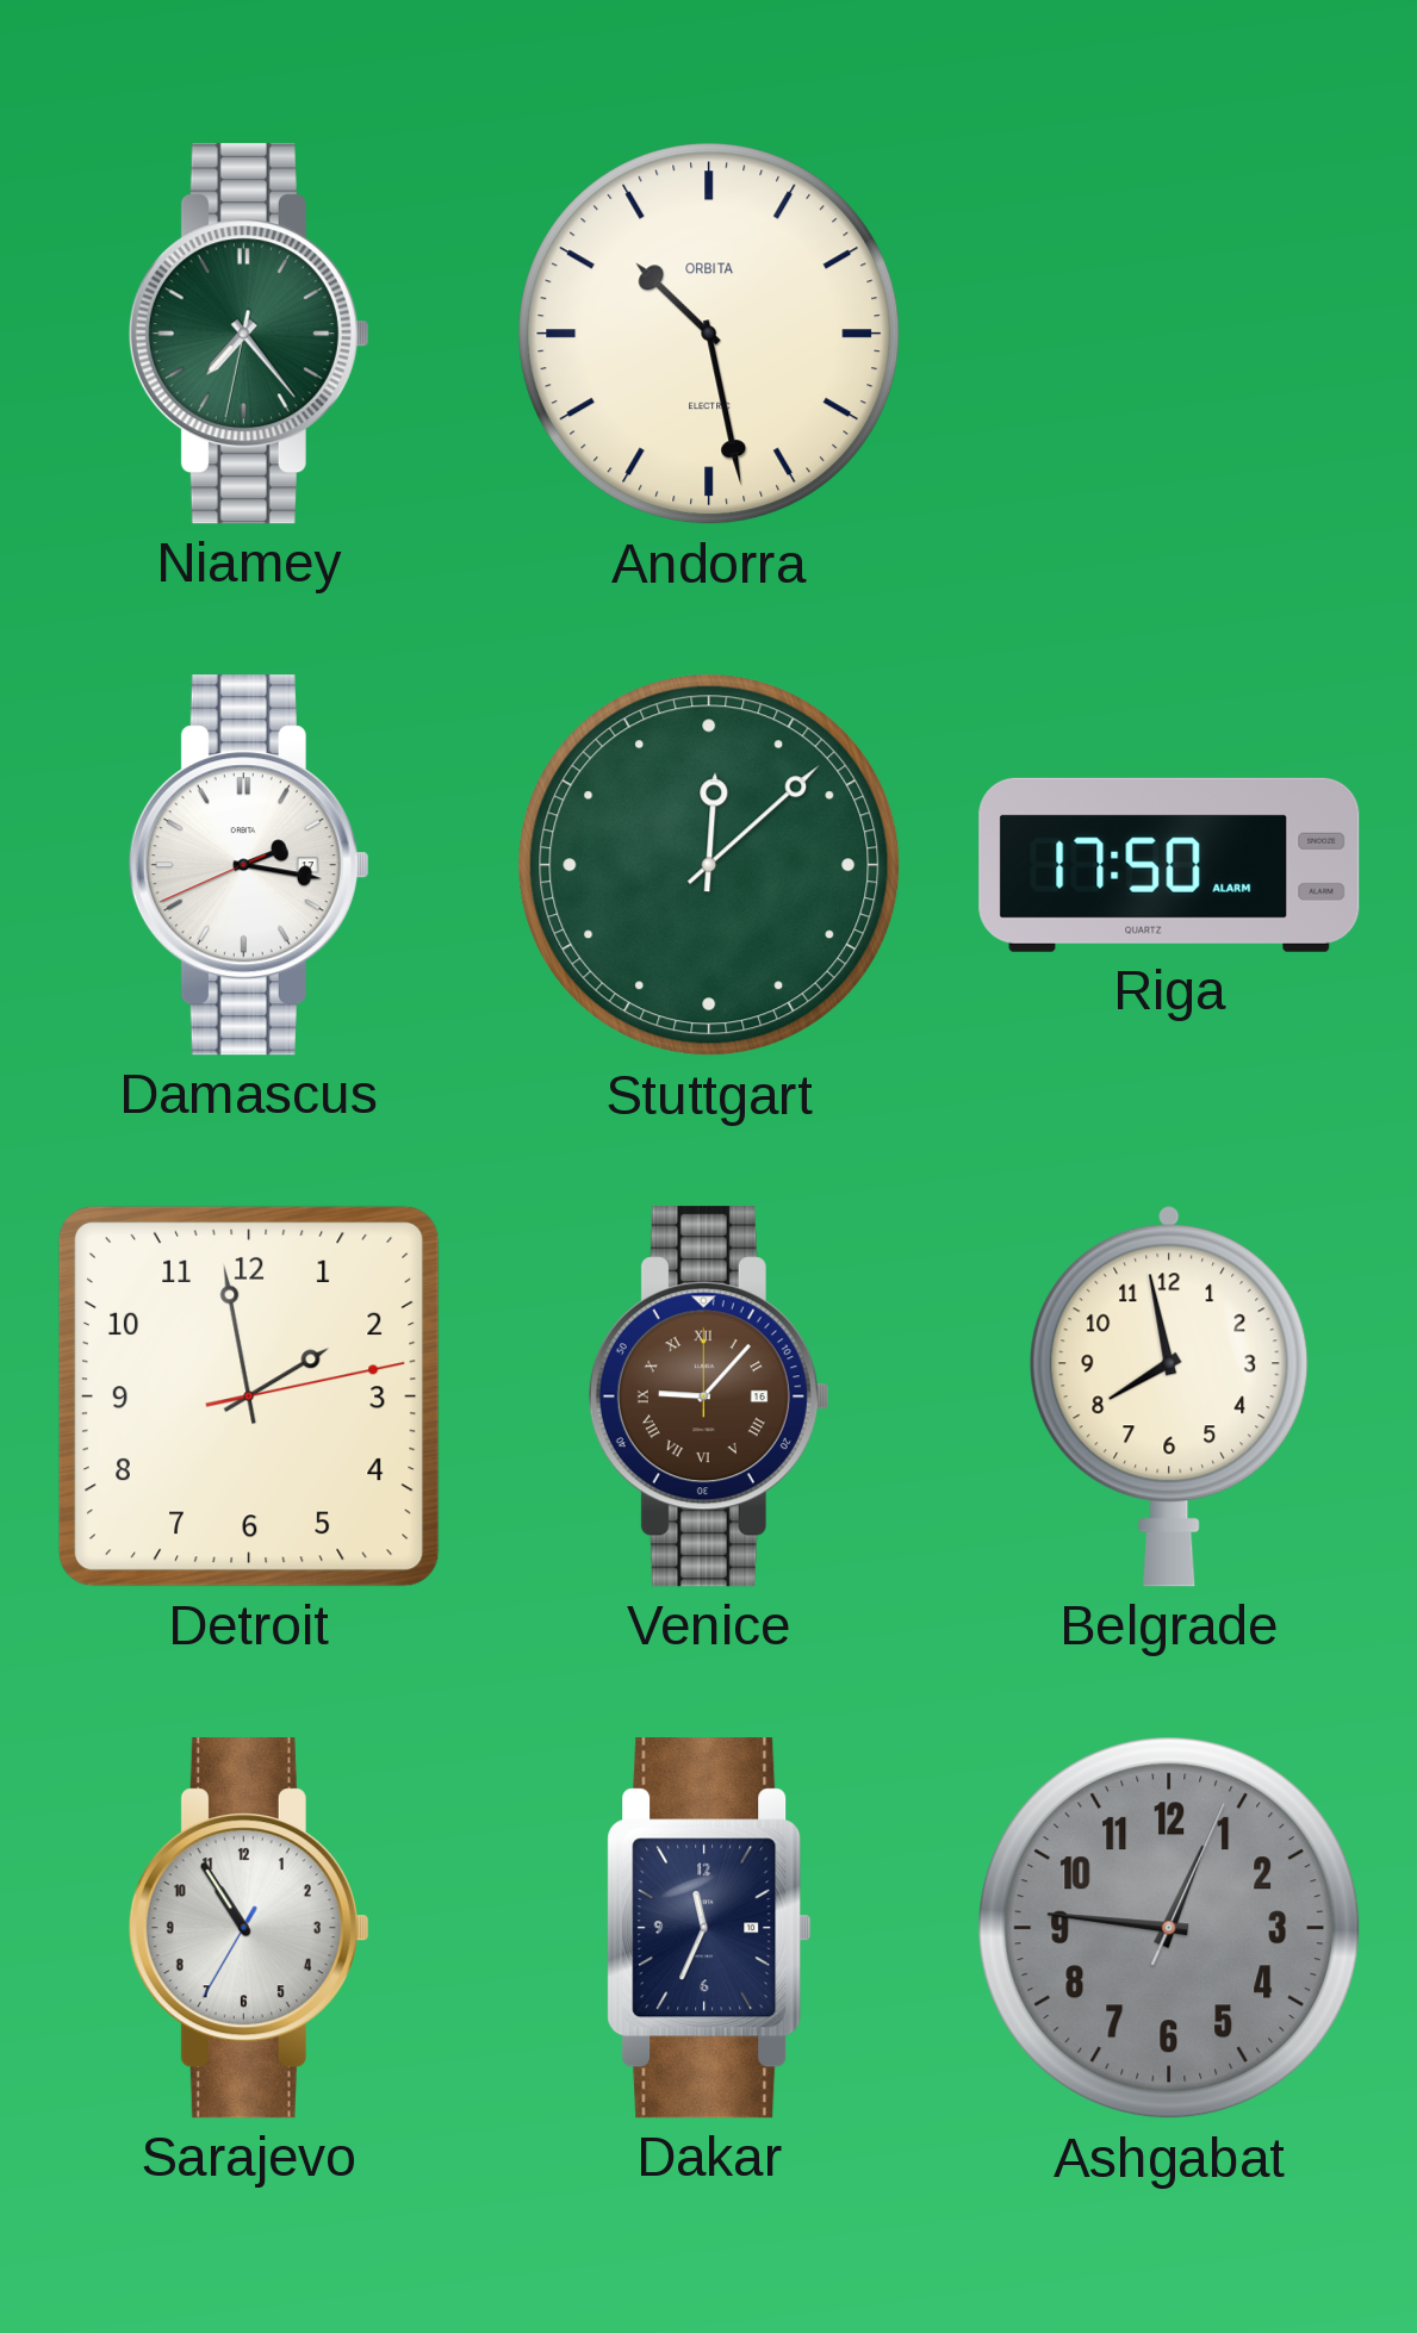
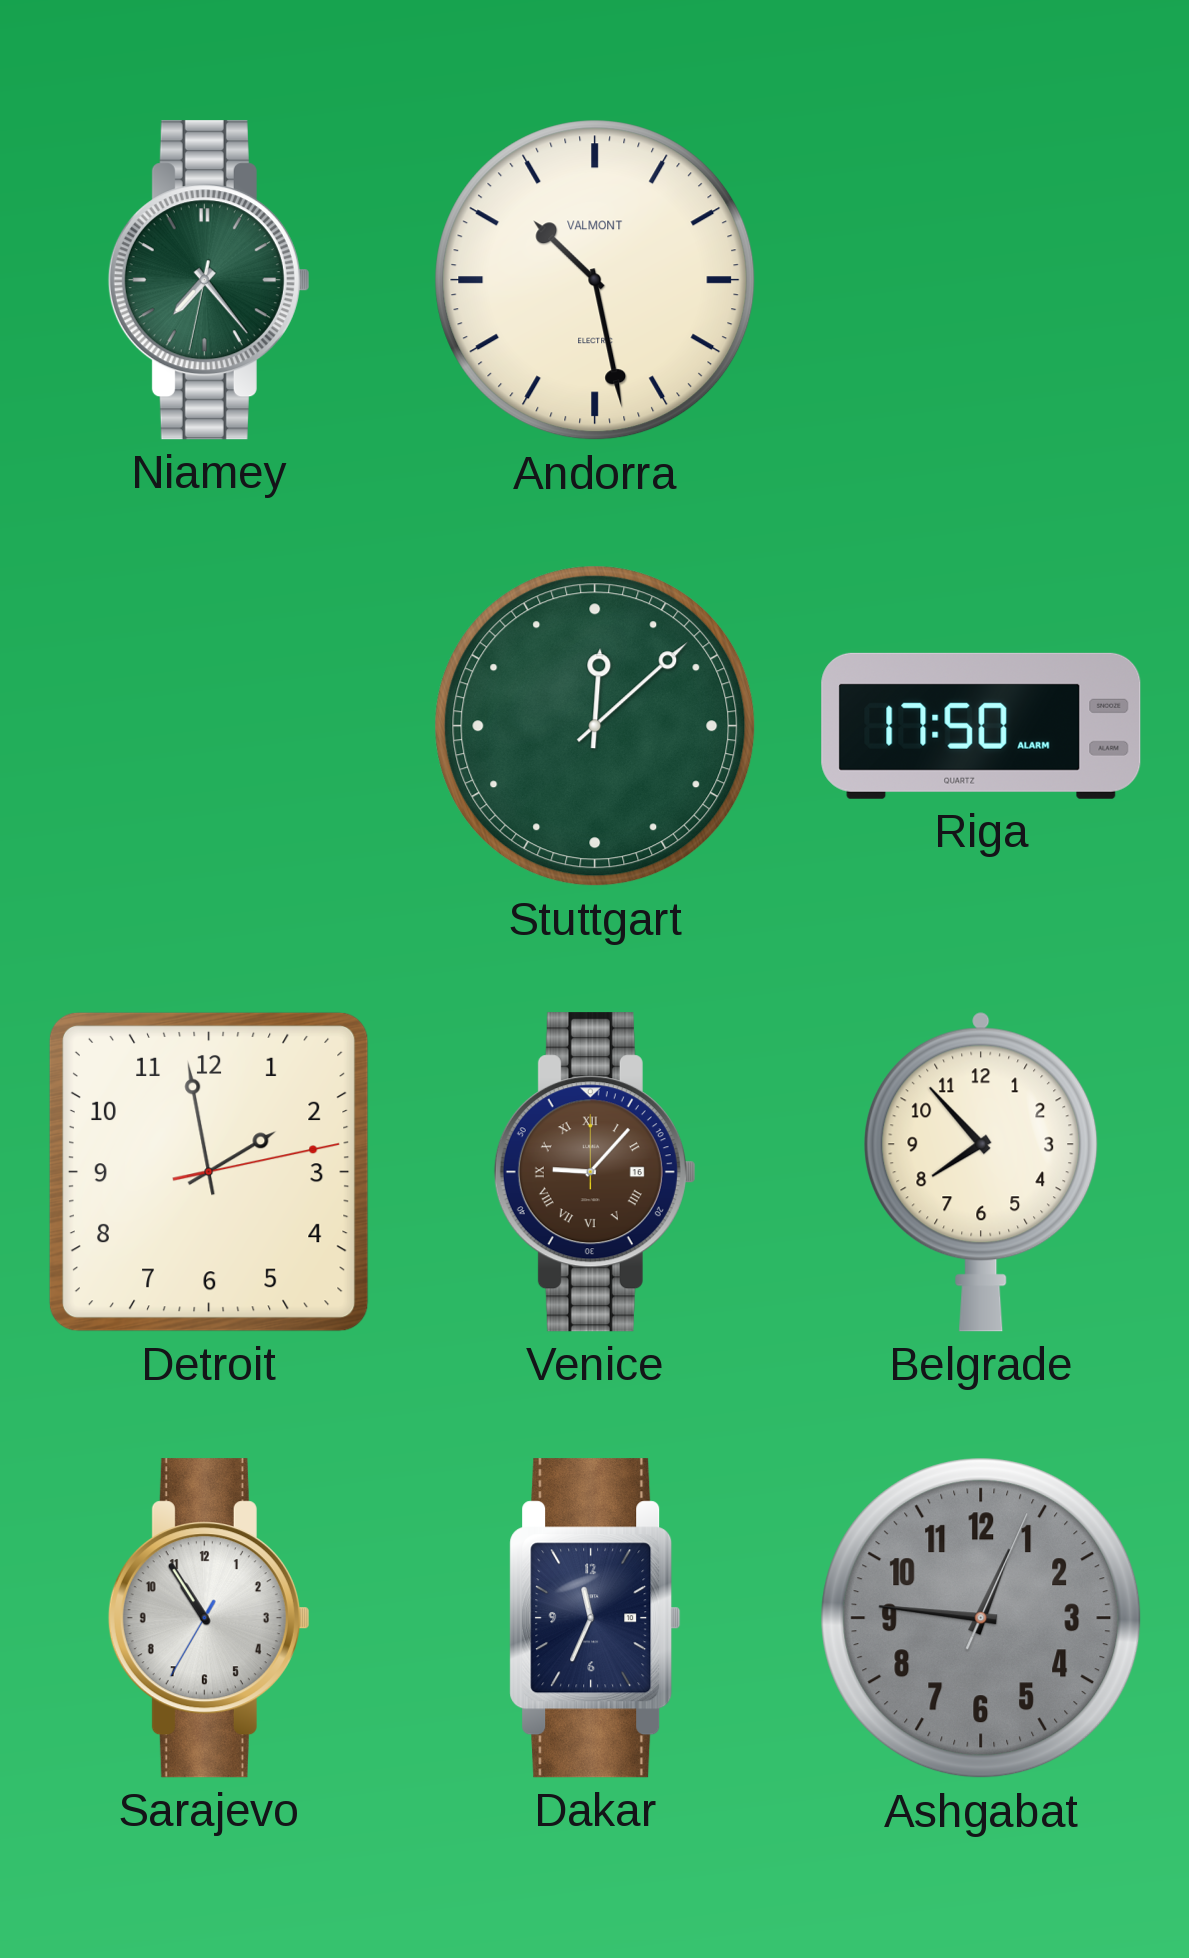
Andorra brand: ORBITA -> VALMONT (595, 280)
Damascus: 2:16 -> none (249, 865)
Belgrade: 7:58 -> 7:53 (981, 1172)
